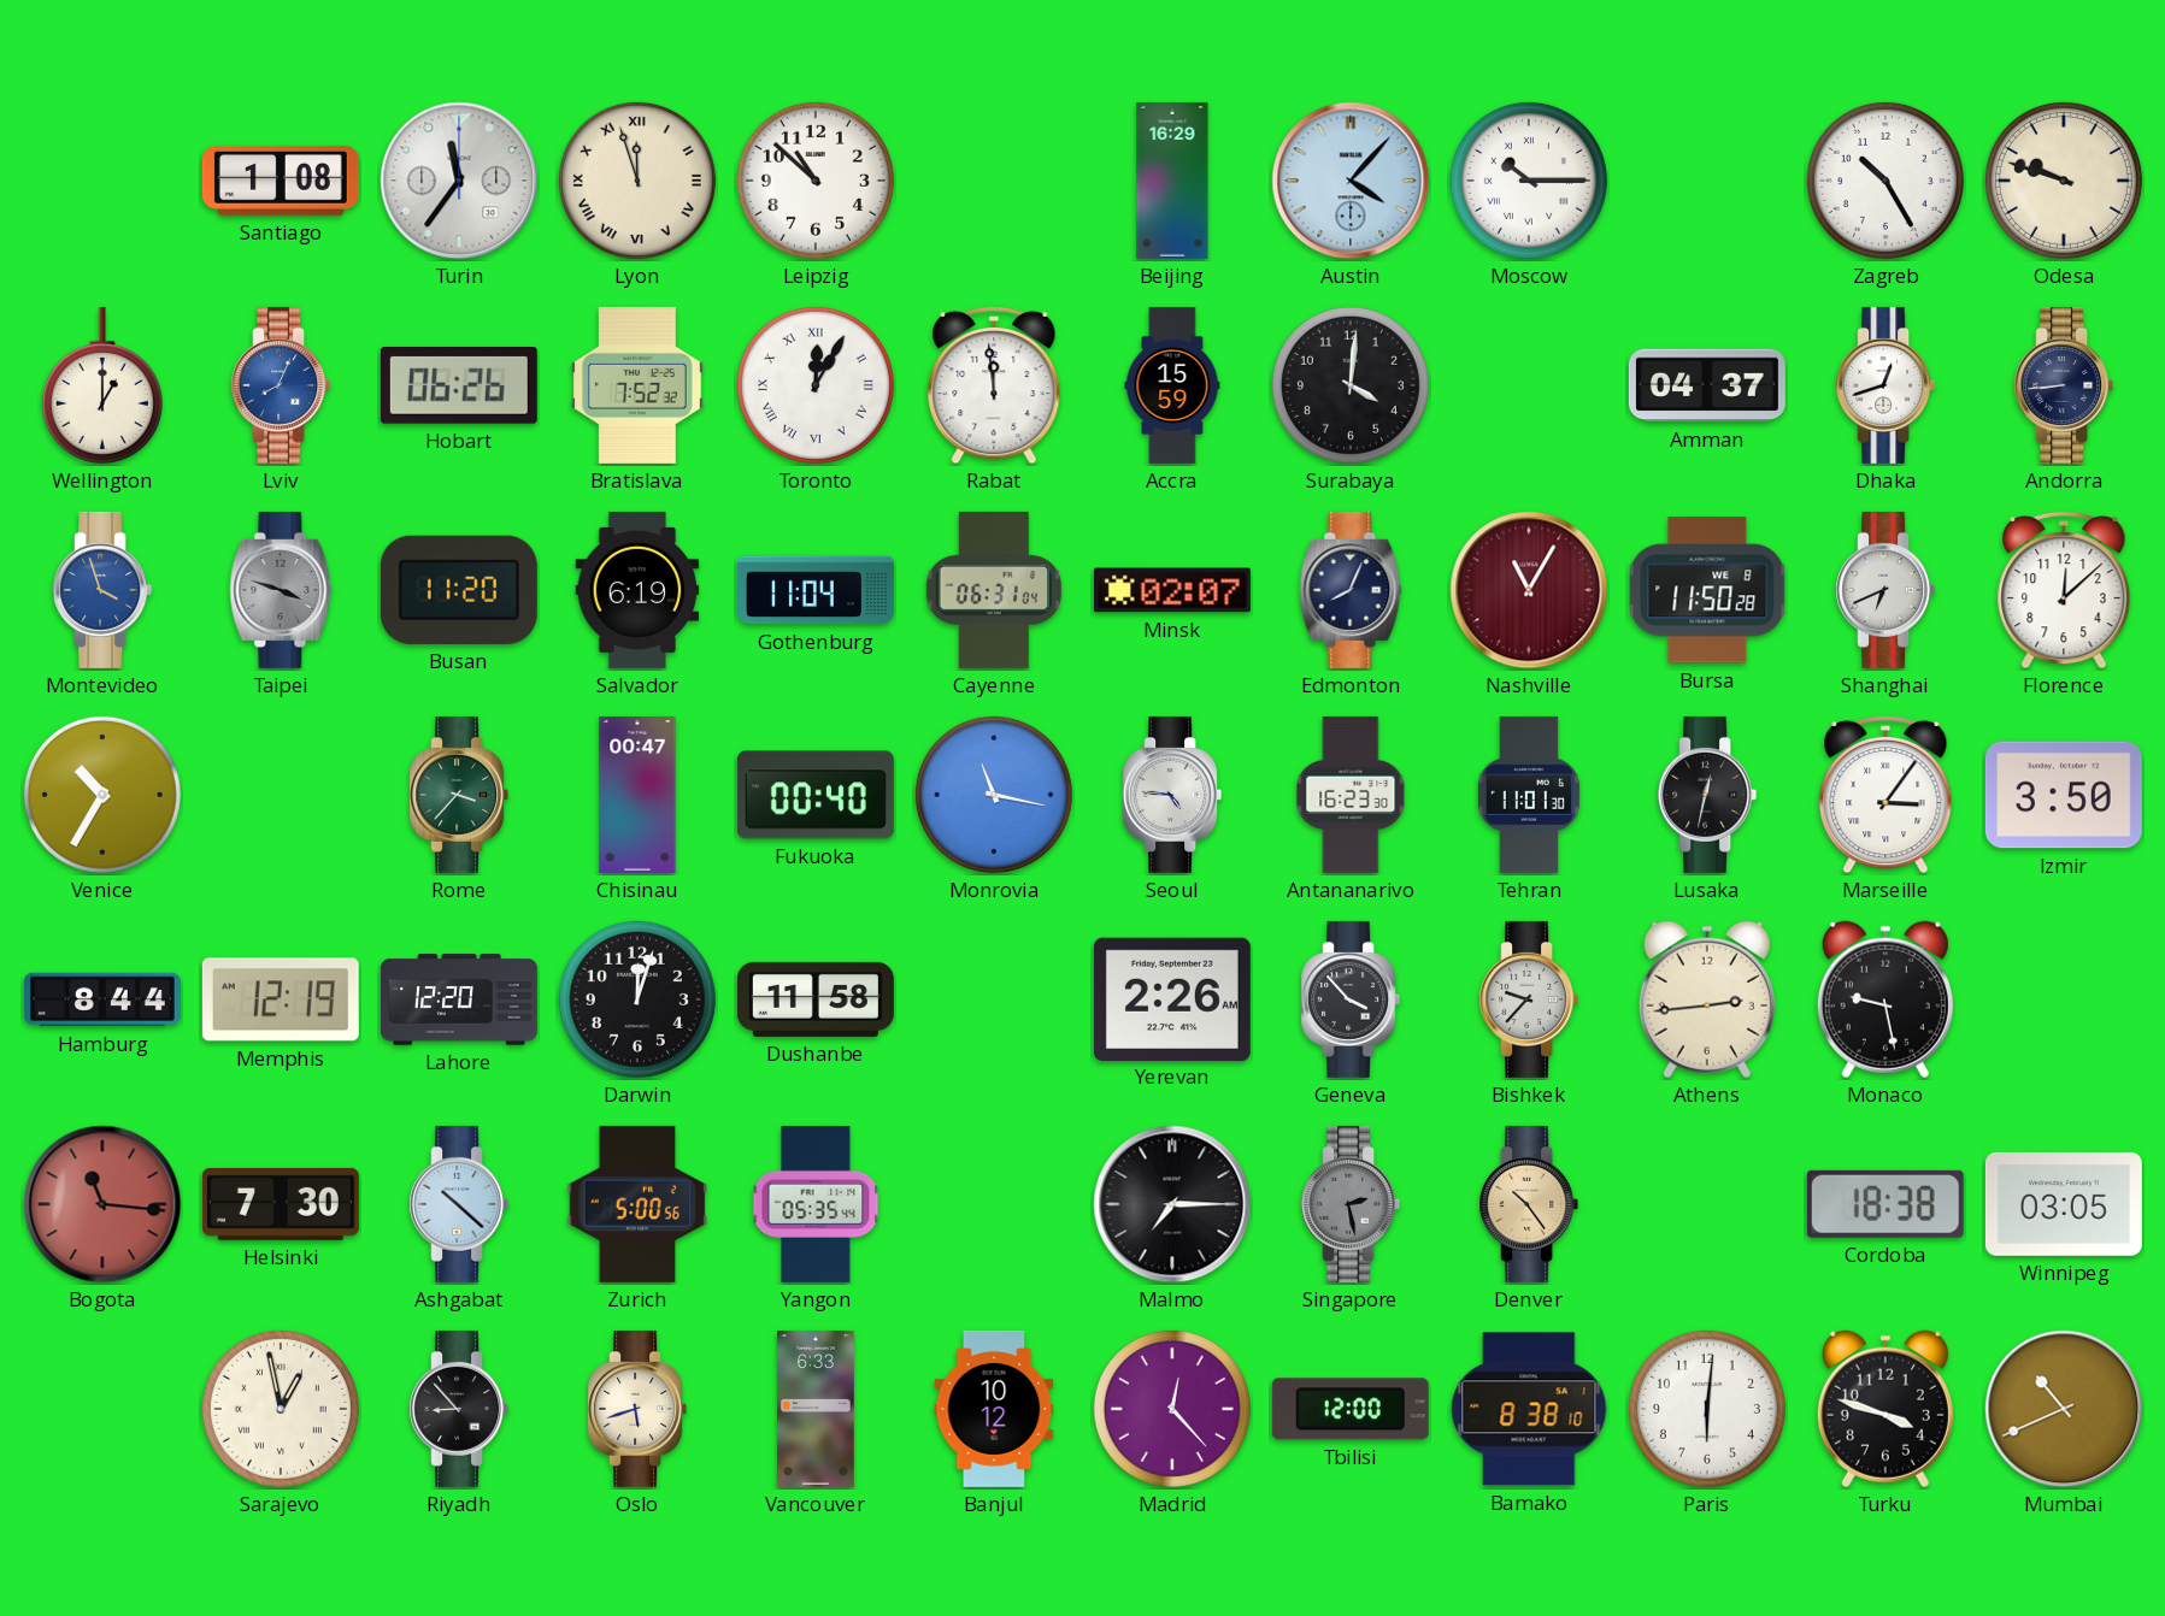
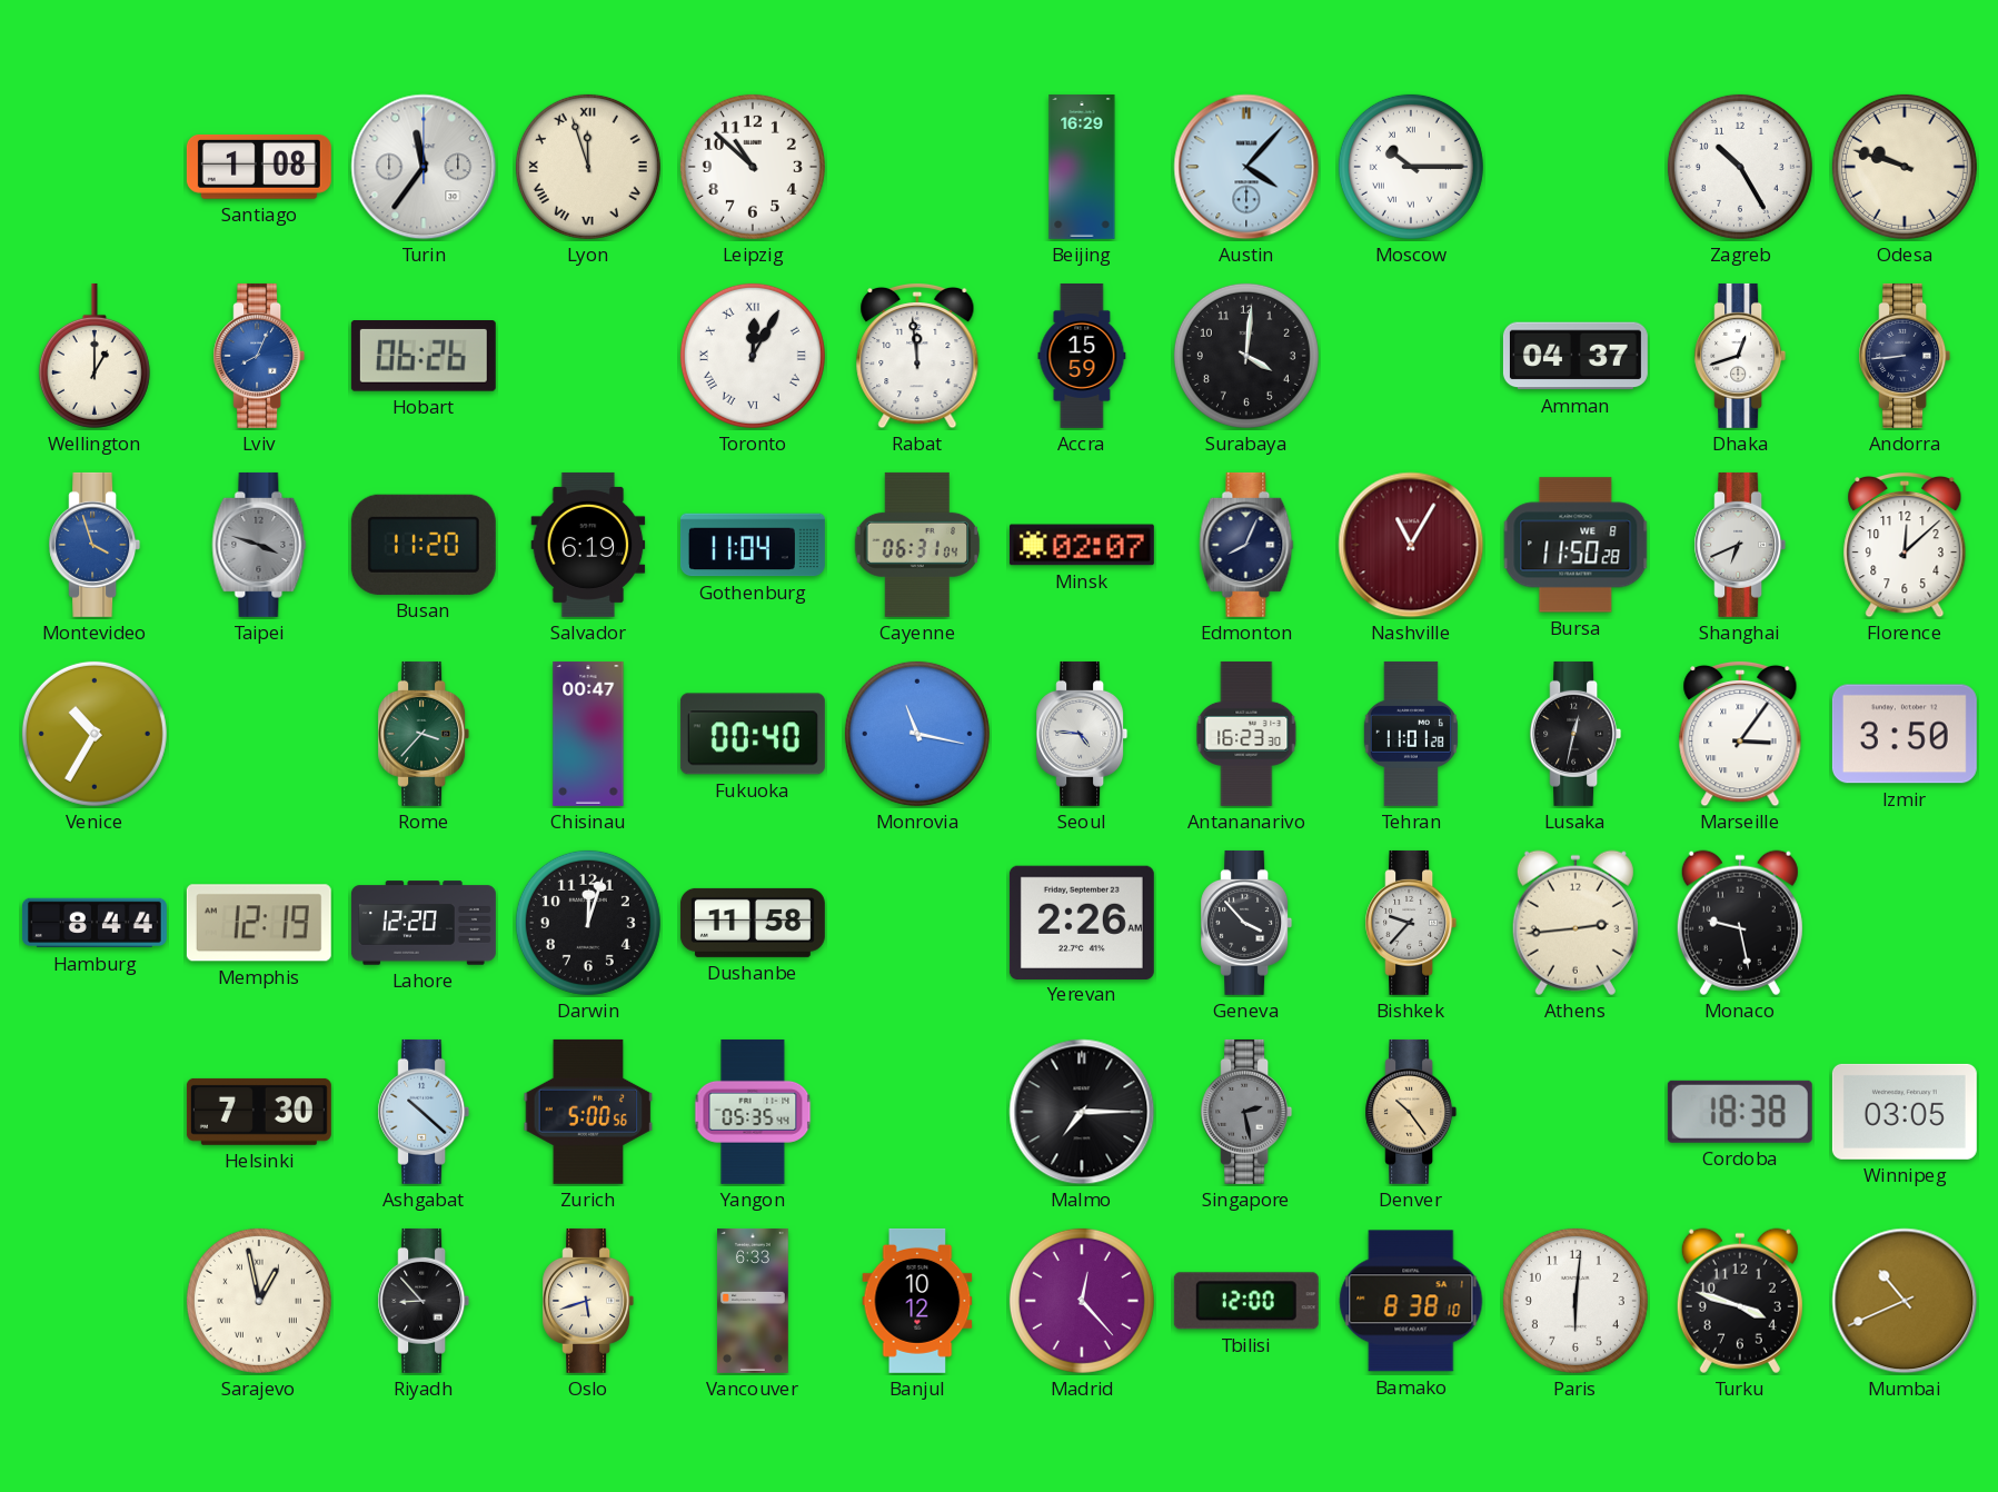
Bratislava: 7:52 -> none (639, 385)
Tehran: 11:01:30 -> 11:01:28 (1411, 734)
Bogota: 11:16 -> none (102, 1204)
